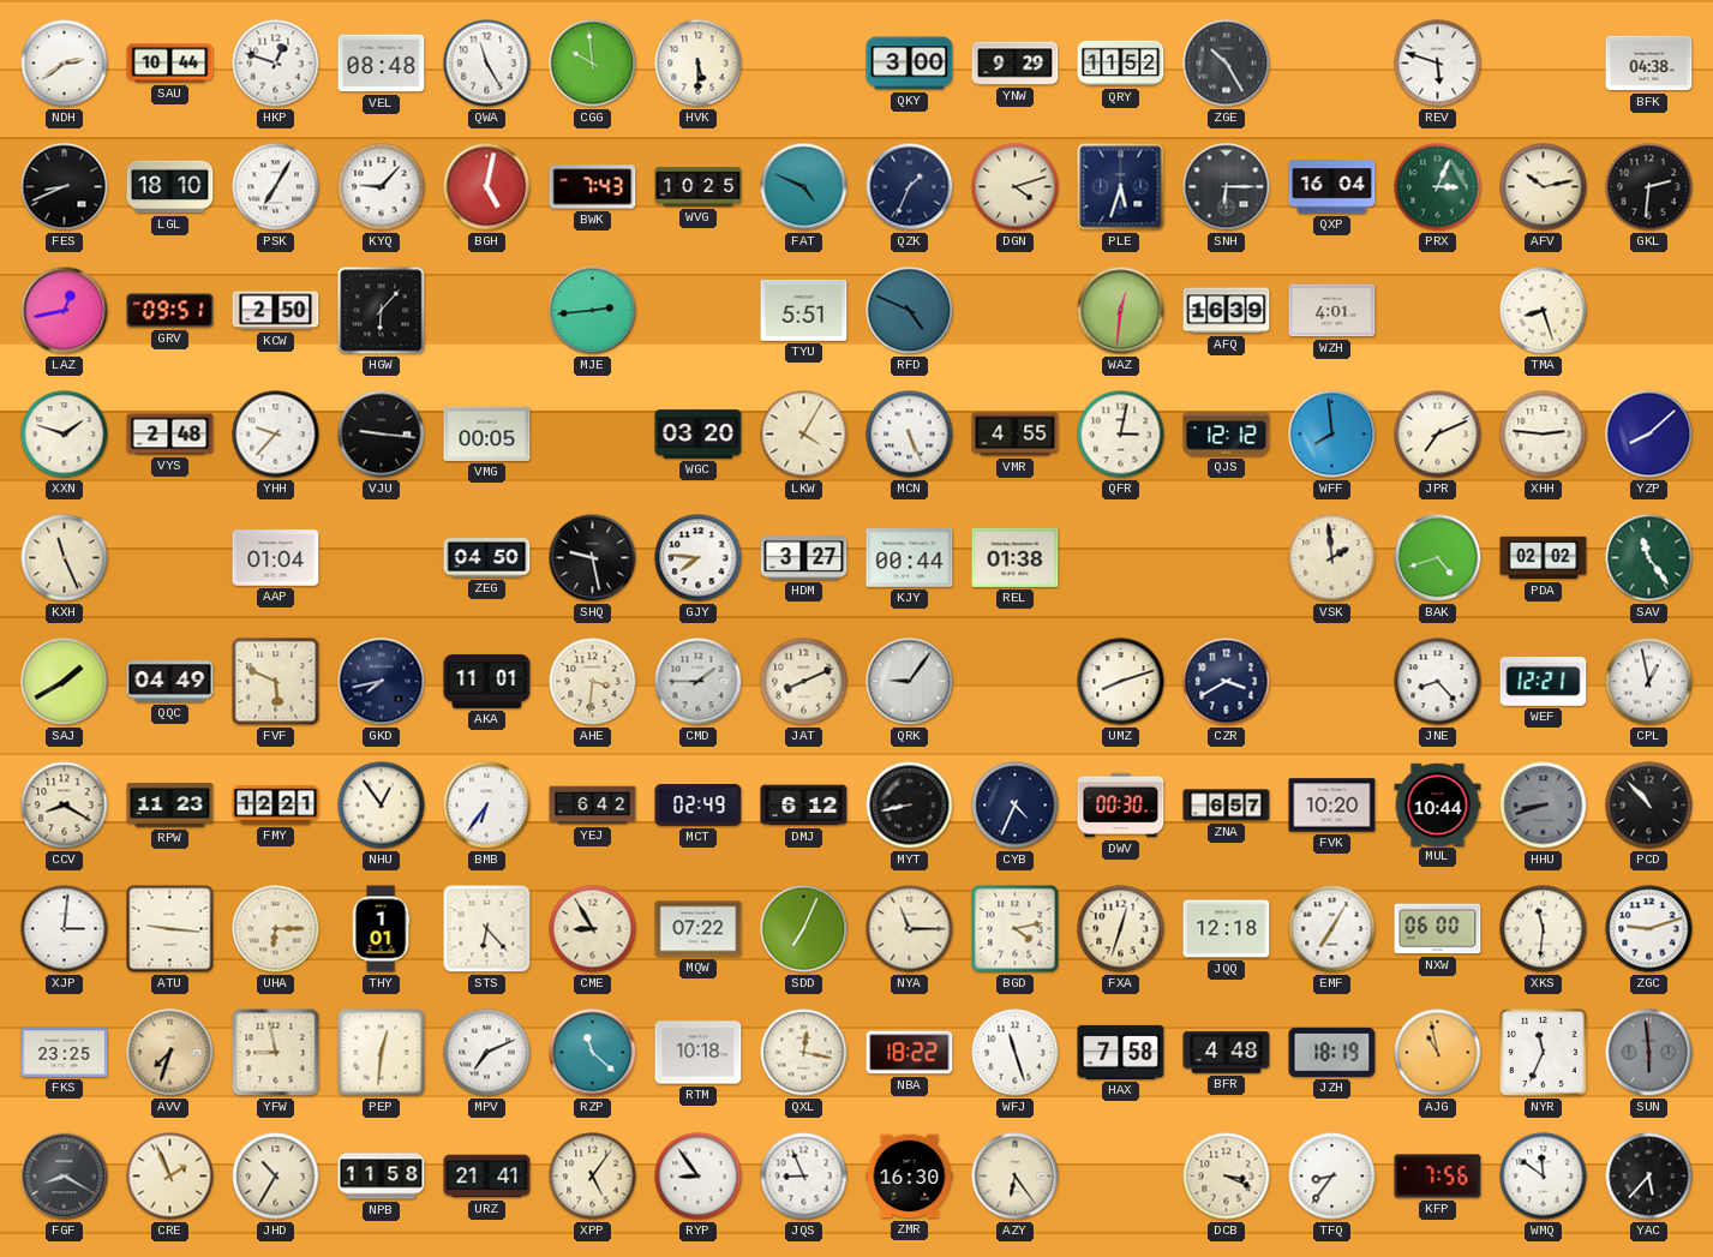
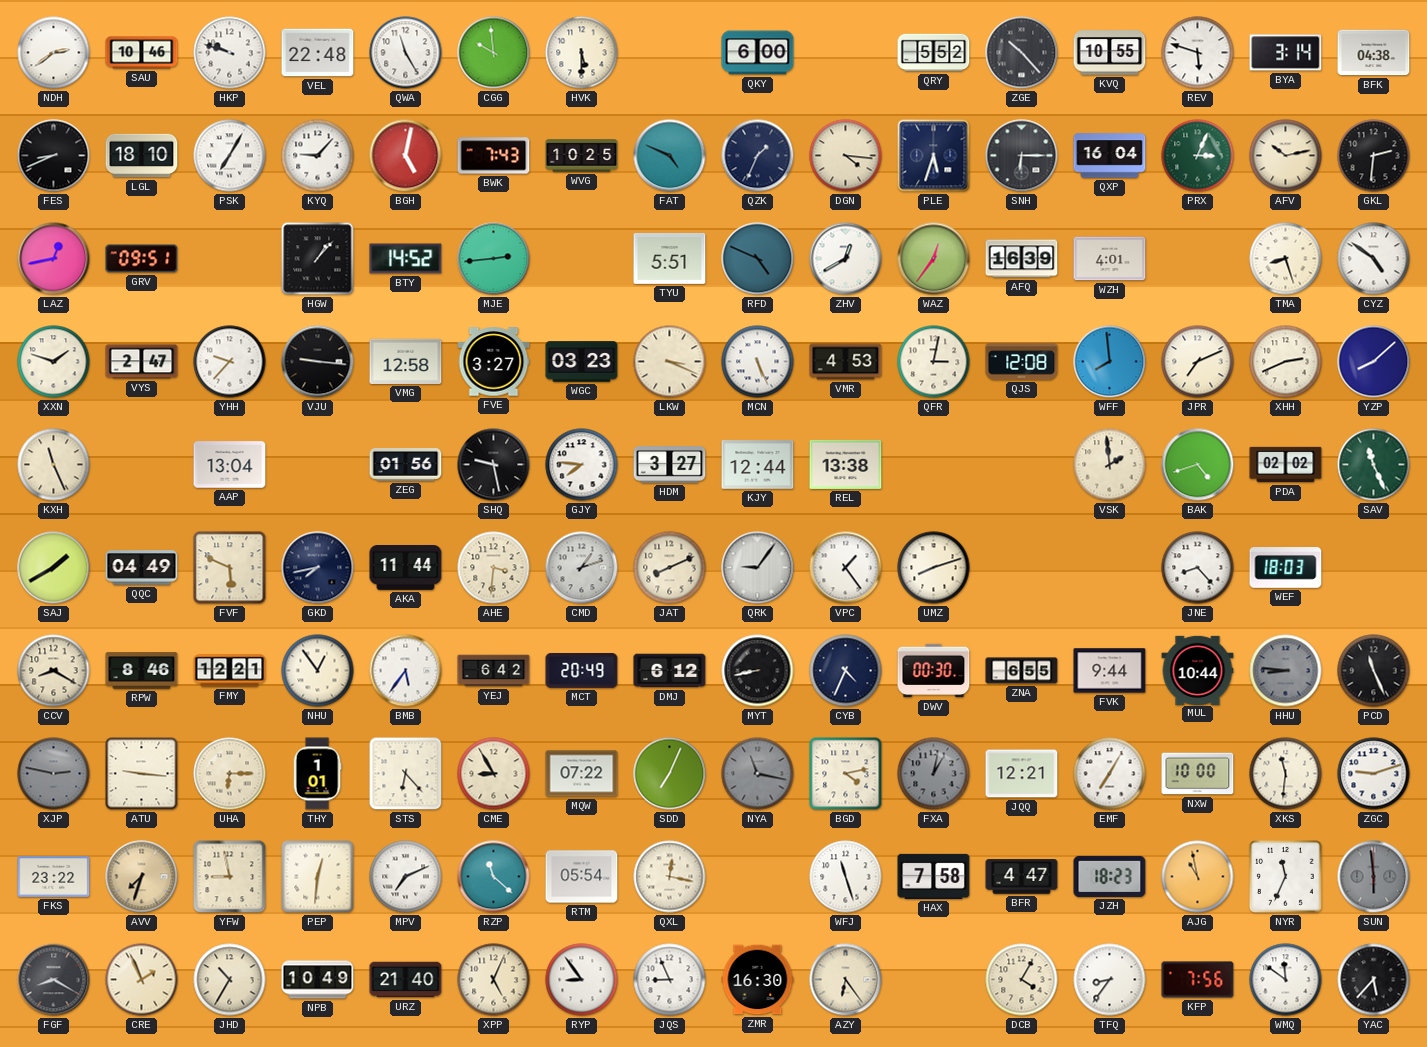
SAU: 10:44 -> 10:46 (142, 53)
HKP: 12:48 -> 9:48 (230, 53)
VEL: 08:48 -> 22:48 (318, 53)
QKY: 3:00 -> 6:00 (758, 53)
YNW: 9:29 -> none (1016, 64)
QRY: 11:52 -> 5:52 (934, 53)
ZGE: 10:25 -> 10:23 (1022, 53)
KVQ: none -> 10:55 (1110, 53)
BYA: none -> 3:14 (1286, 53)
DGN: 4:12 -> 4:16 (846, 156)
KCW: 2:50 -> none (276, 311)
HGW: 6:07 -> 1:07 (318, 259)
BTY: none -> 14:52 (406, 259)
ZHV: none -> 12:40 (846, 259)
WAZ: 12:31 -> 12:36 (934, 259)
CYZ: none -> 4:51 (1374, 259)
VYS: 2:48 -> 2:47 (142, 362)
VMG: 00:05 -> 12:58 (406, 361)
FVE: none -> 3:27 (494, 362)
WGC: 03:20 -> 03:23 (582, 362)
LKW: 4:05 -> 3:19 (670, 362)
VMR: 4:55 -> 4:53 (846, 362)
QJS: 12:12 -> 12:08 (1022, 362)
XHH: 2:46 -> 2:41 (1286, 362)
AAP: 01:04 -> 13:04 (230, 465)
ZEG: 04:50 -> 01:56 (406, 465)
KJY: 00:44 -> 12:44 (758, 465)
REL: 01:38 -> 13:38 (846, 464)
SAV: 11:24 -> 11:26 (1374, 465)
AKA: 11:01 -> 11:44 (406, 568)
CMD: 1:45 -> 1:12 (582, 568)
VPC: none -> 1:24 (846, 568)
CZR: 3:40 -> none (1227, 682)
WEF: 12:21 -> 18:03 (1286, 568)
CPL: 12:58 -> none (1649, 682)
RPW: 11:23 -> 8:46 (142, 671)
BMB: 6:36 -> 5:36 (406, 671)
MCT: 02:49 -> 20:49 (582, 671)
ZNA: 6:57 -> 6:55 (1022, 671)
FVK: 10:20 -> 9:44 (1110, 671)
HHU: 8:42 -> 8:46 (1286, 671)
PCD: 10:53 -> 11:26 (1374, 671)
XJP: 3:01 -> 2:47 (54, 774)
XJP dial: white -> grey (54, 774)
NYA: 11:15 -> 11:17 (758, 774)
NYA dial: cream -> grey (758, 774)
FXA: 12:33 -> 1:02 (934, 774)
FXA dial: cream -> grey (934, 774)
JQQ: 12:18 -> 12:21 (1022, 774)
NXW: 06:00 -> 10:00 (1198, 774)
FKS: 23:25 -> 23:22 (54, 877)
RTM: 10:18 -> 05:54 (582, 877)
NBA: 18:22 -> none (910, 1053)
BFR: 4:48 -> 4:47 (1022, 877)
JZH: 18:19 -> 18:23 (1110, 876)
NPB: 11:58 -> 10:49 (318, 980)
URZ: 21:41 -> 21:40 (406, 980)
XPP: 5:06 -> 5:04 (494, 980)
DCB: 3:19 -> 4:05 (1022, 980)
